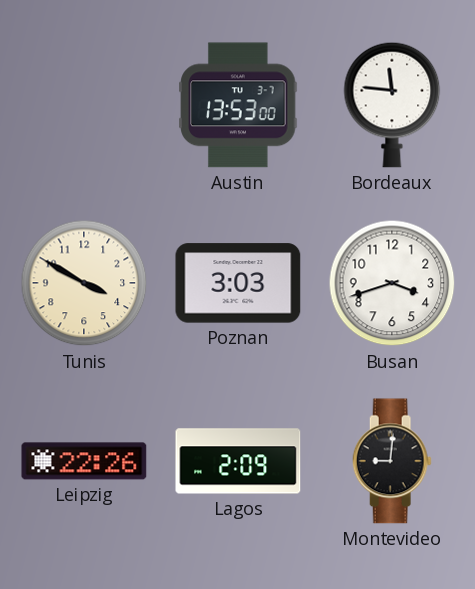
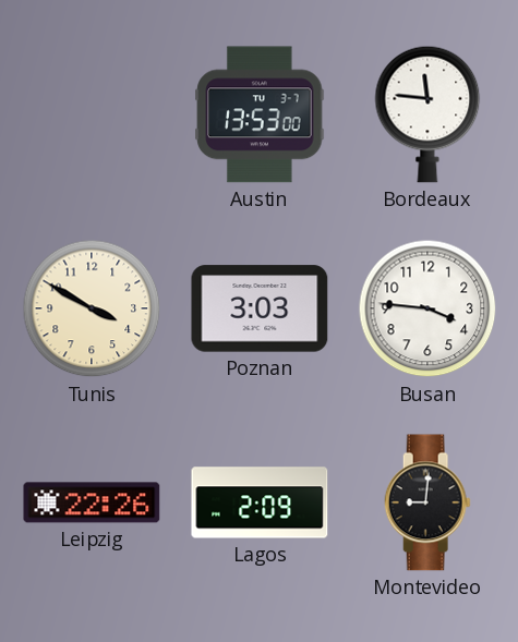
Busan: 3:42 -> 3:46 (427, 308)
